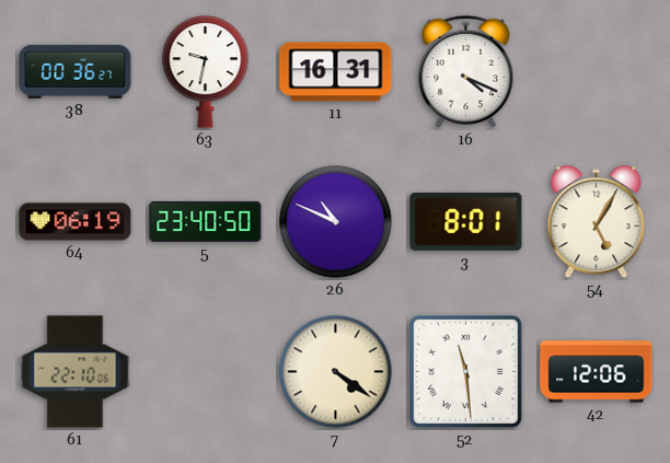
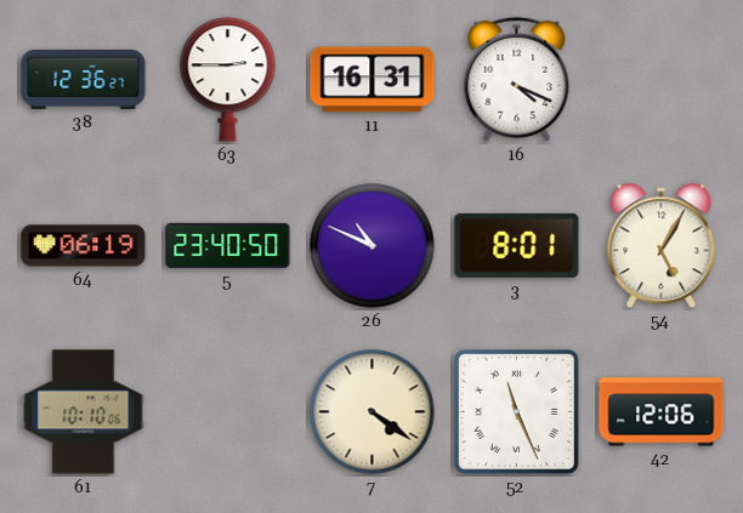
38: 00:36 -> 12:36 (84, 79)
63: 9:32 -> 2:45 (228, 80)
61: 22:10 -> 10:10 (84, 412)
52: 11:29 -> 11:26 (516, 411)
